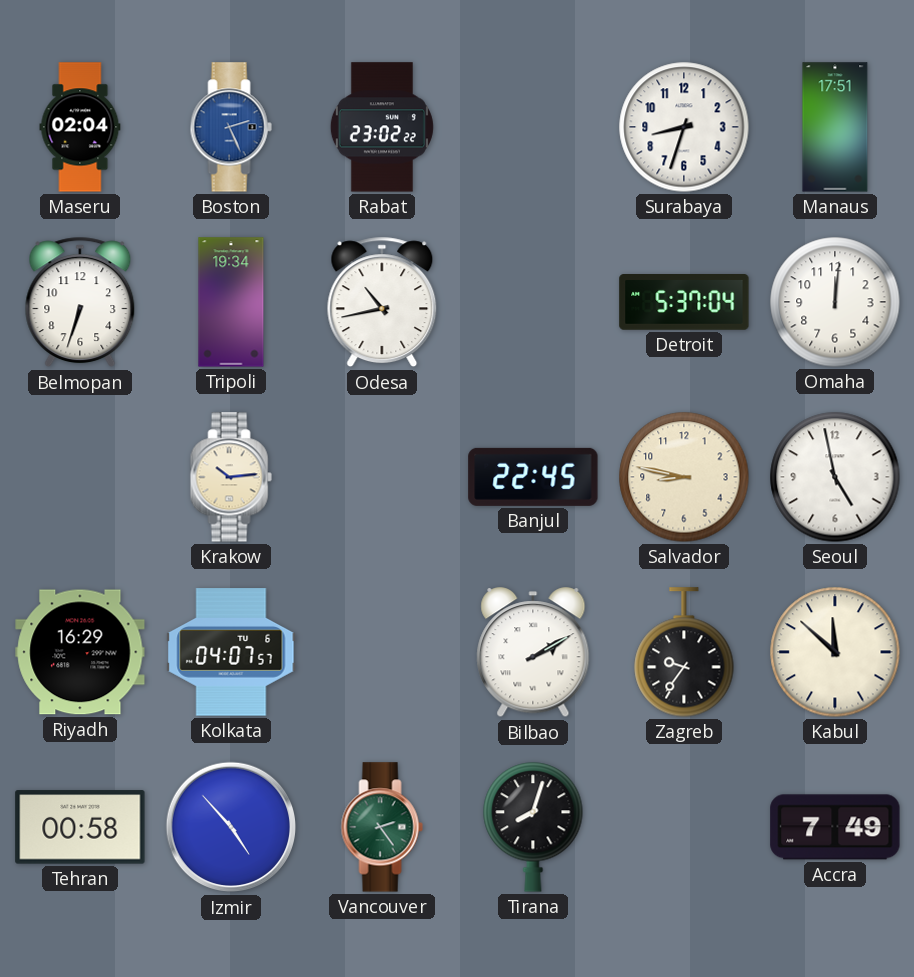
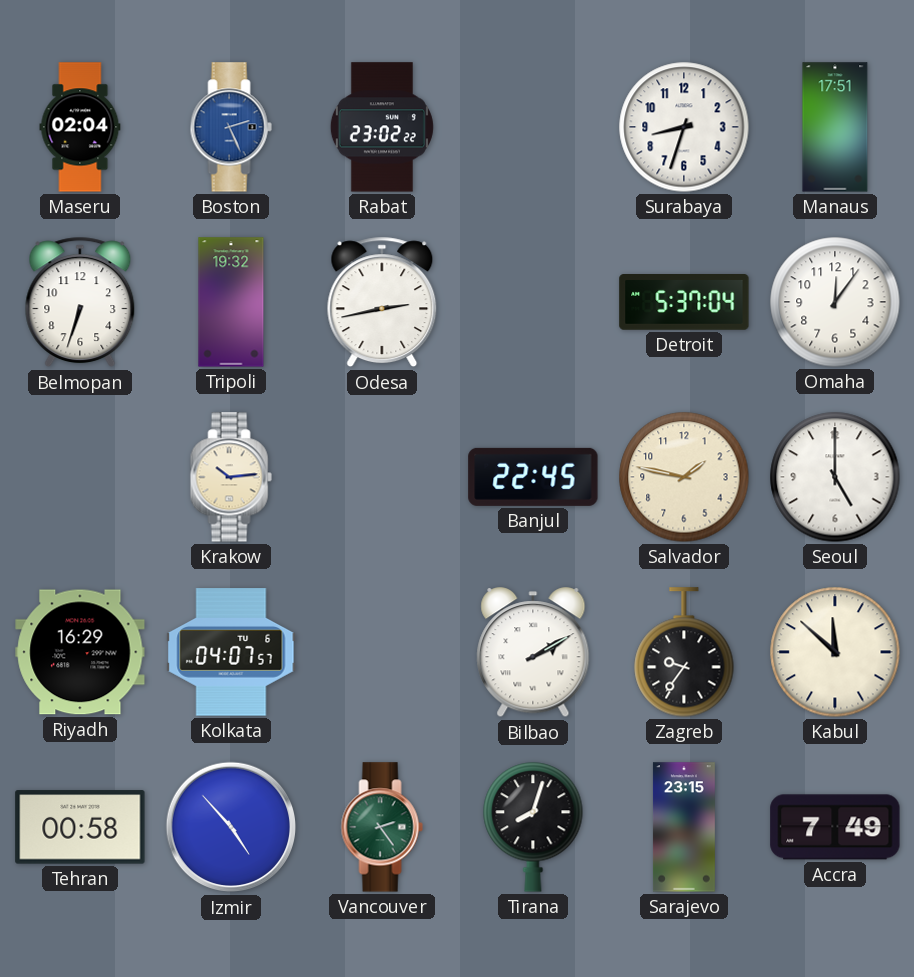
Tripoli: 19:34 -> 19:32 (231, 302)
Odesa: 10:43 -> 2:43 (382, 302)
Omaha: 12:01 -> 12:06 (835, 302)
Salvador: 8:47 -> 1:47 (684, 477)
Seoul: 4:58 -> 5:00 (835, 477)
Sarajevo: none -> 23:15 (684, 827)
